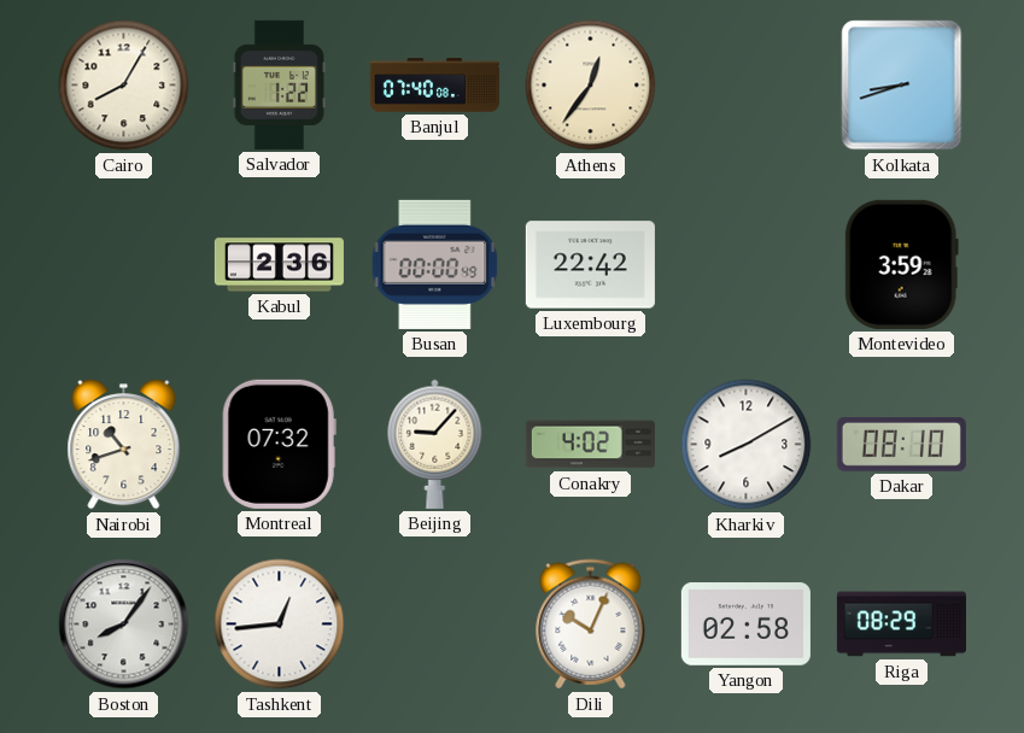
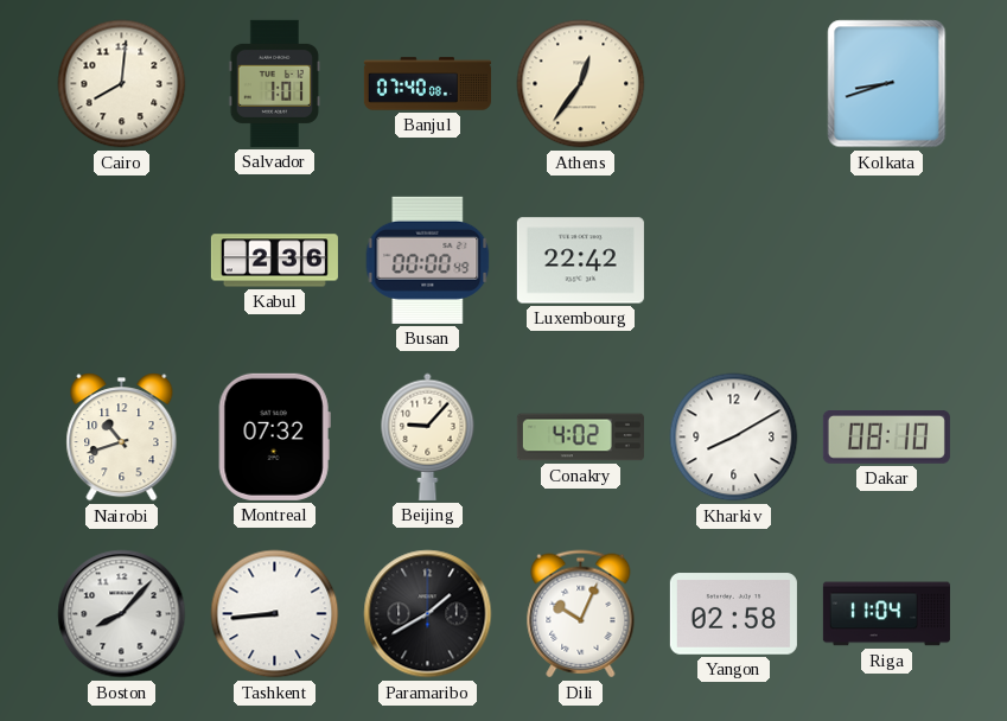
Cairo: 8:05 -> 8:01 (122, 84)
Salvador: 1:22 -> 1:01 (275, 83)
Montevideo: 3:59 -> none (901, 264)
Boston: 8:06 -> 8:07 (122, 614)
Tashkent: 12:44 -> 8:44 (275, 614)
Paramaribo: none -> 1:40 (428, 614)
Riga: 08:29 -> 11:04 (886, 614)
